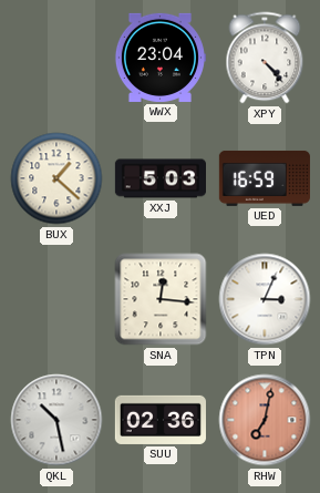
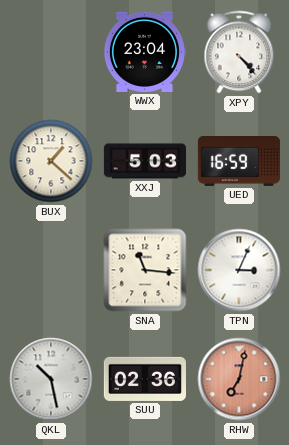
SNA: 12:16 -> 11:16 (145, 270)
